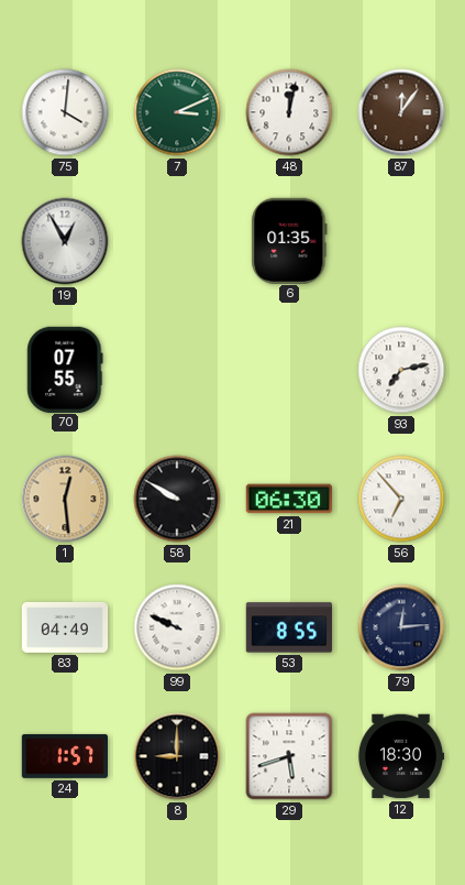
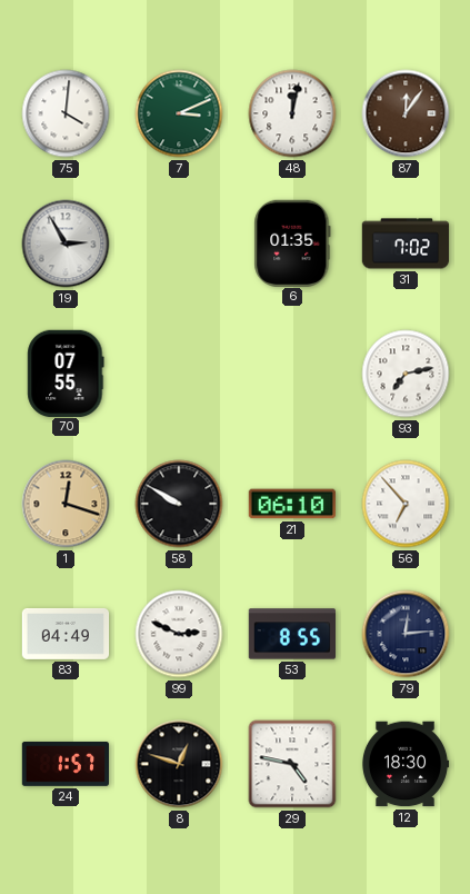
19: 12:55 -> 2:55 (66, 244)
31: none -> 7:02 (406, 244)
1: 12:29 -> 12:18 (66, 504)
21: 06:30 -> 06:10 (291, 504)
99: 9:49 -> 2:49 (179, 634)
8: 9:00 -> 12:48 (179, 764)
29: 5:42 -> 4:47 (292, 764)
